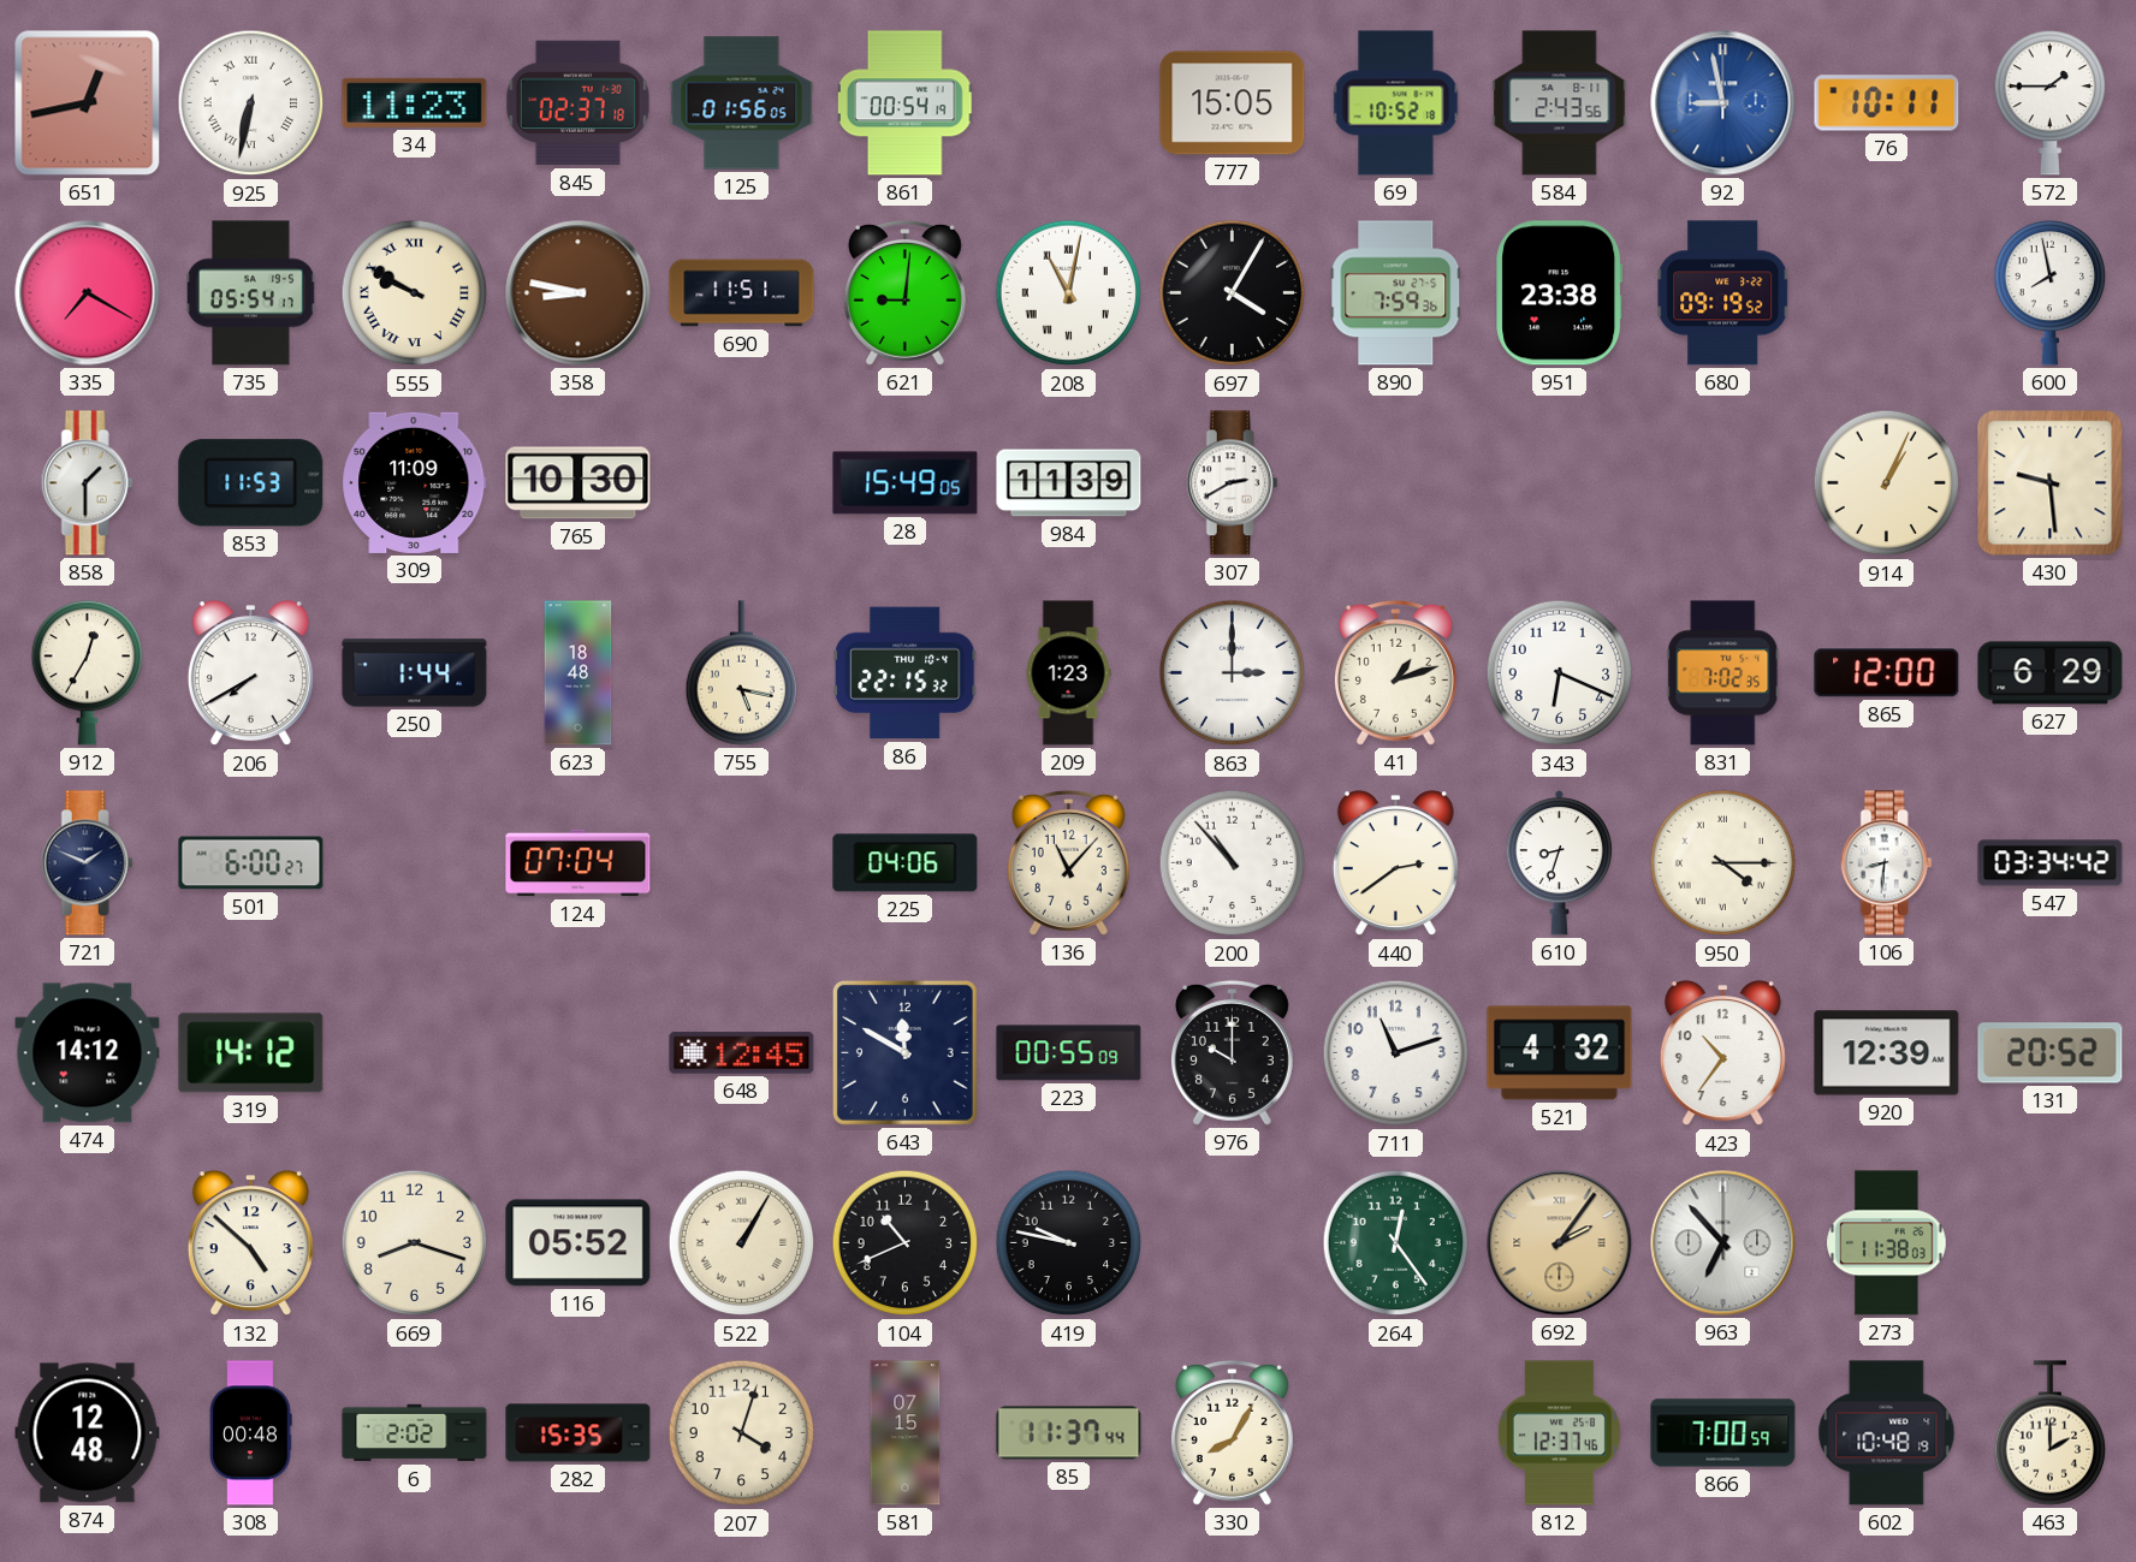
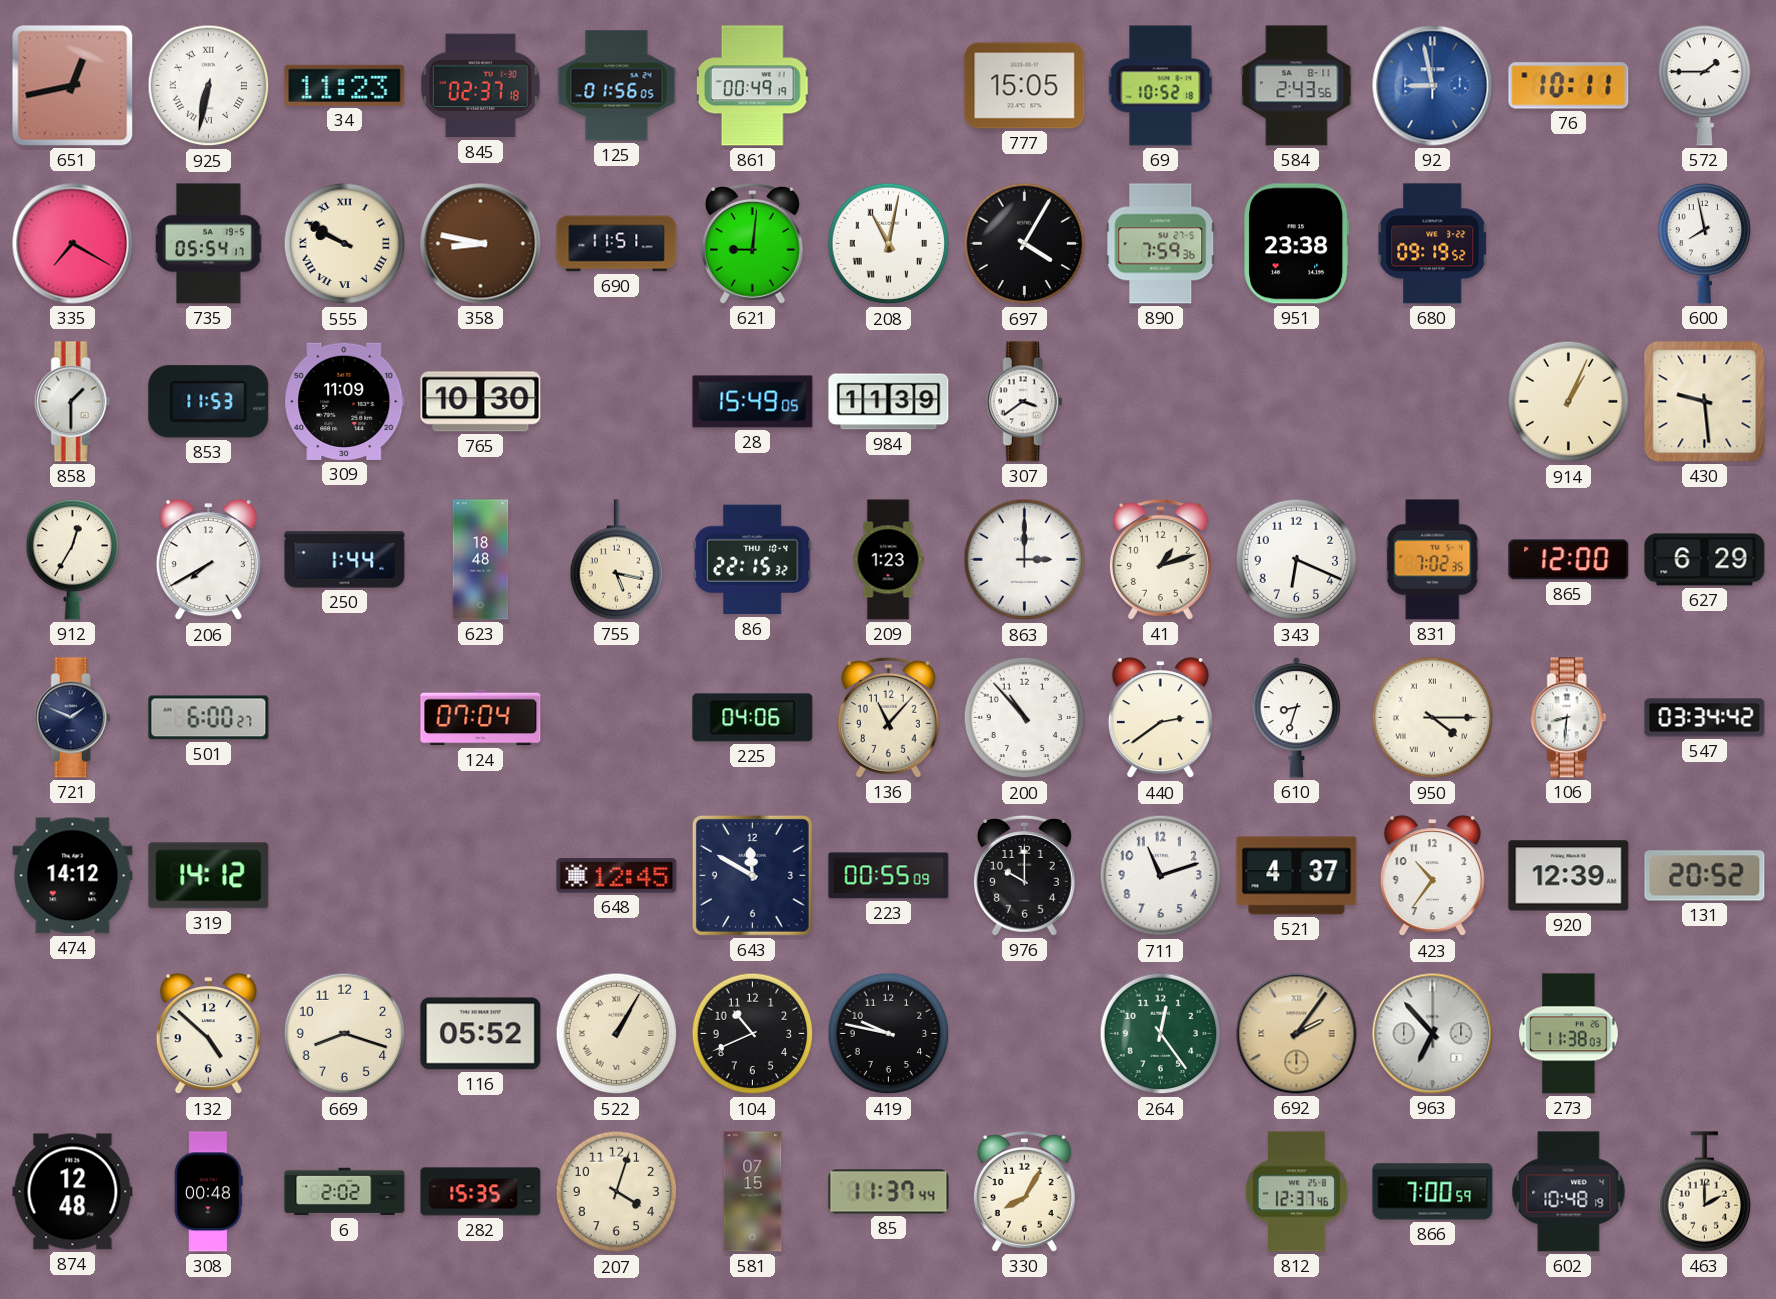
861: 00:54 -> 00:49 (753, 86)
307: 2:40 -> 3:39 (1024, 402)
521: 4:32 -> 4:37 (1297, 876)
